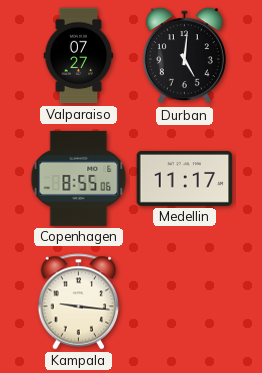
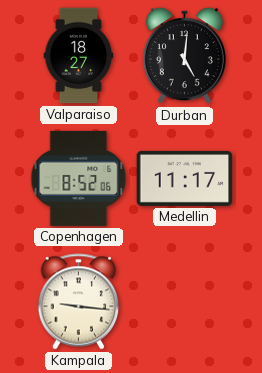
Valparaiso: 07:27 -> 18:27 (79, 56)
Copenhagen: 8:55 -> 8:52 (79, 178)
